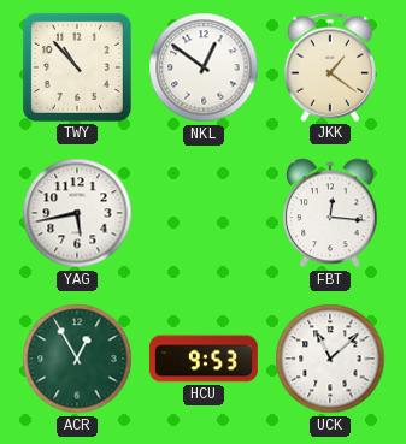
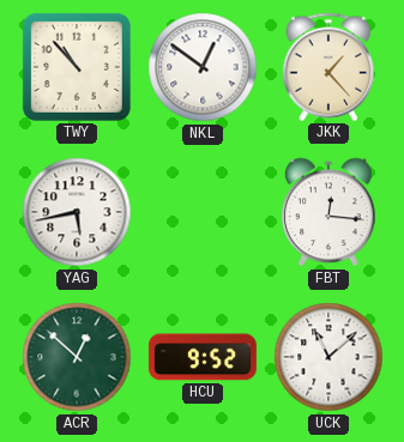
JKK: 1:21 -> 1:23 (328, 67)
ACR: 12:55 -> 12:52 (77, 357)
HCU: 9:53 -> 9:52 (203, 357)
